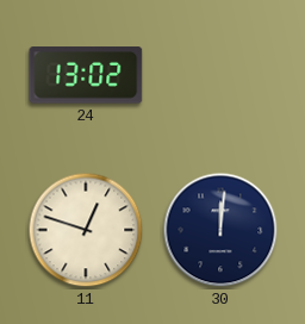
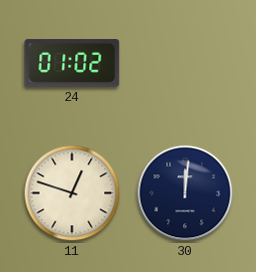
24: 13:02 -> 01:02 (72, 63)
